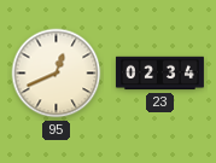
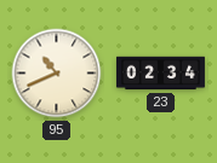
95: 12:41 -> 10:41 (57, 74)
